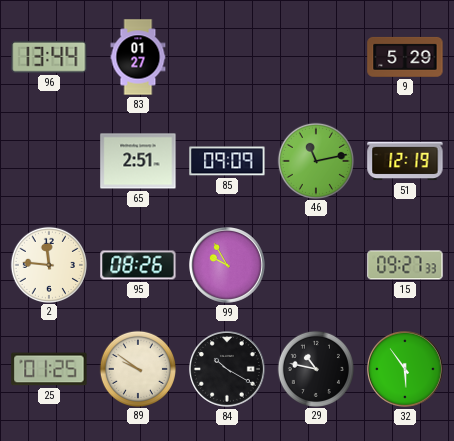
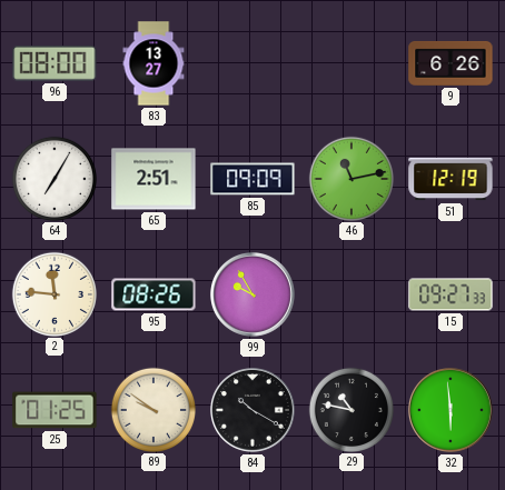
96: 13:44 -> 08:00 (55, 63)
83: 01:27 -> 13:27 (154, 63)
9: 5:29 -> 6:26 (450, 63)
64: none -> 7:05 (53, 178)
32: 5:54 -> 5:59 (452, 411)
